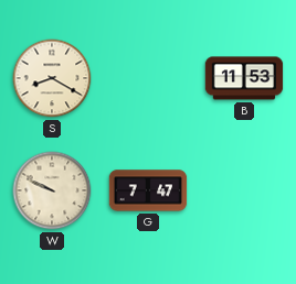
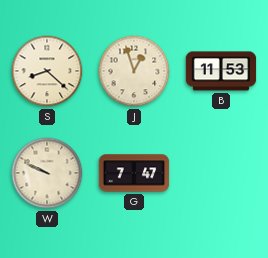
S: 8:20 -> 8:22 (47, 71)
J: none -> 12:57 (134, 71)
